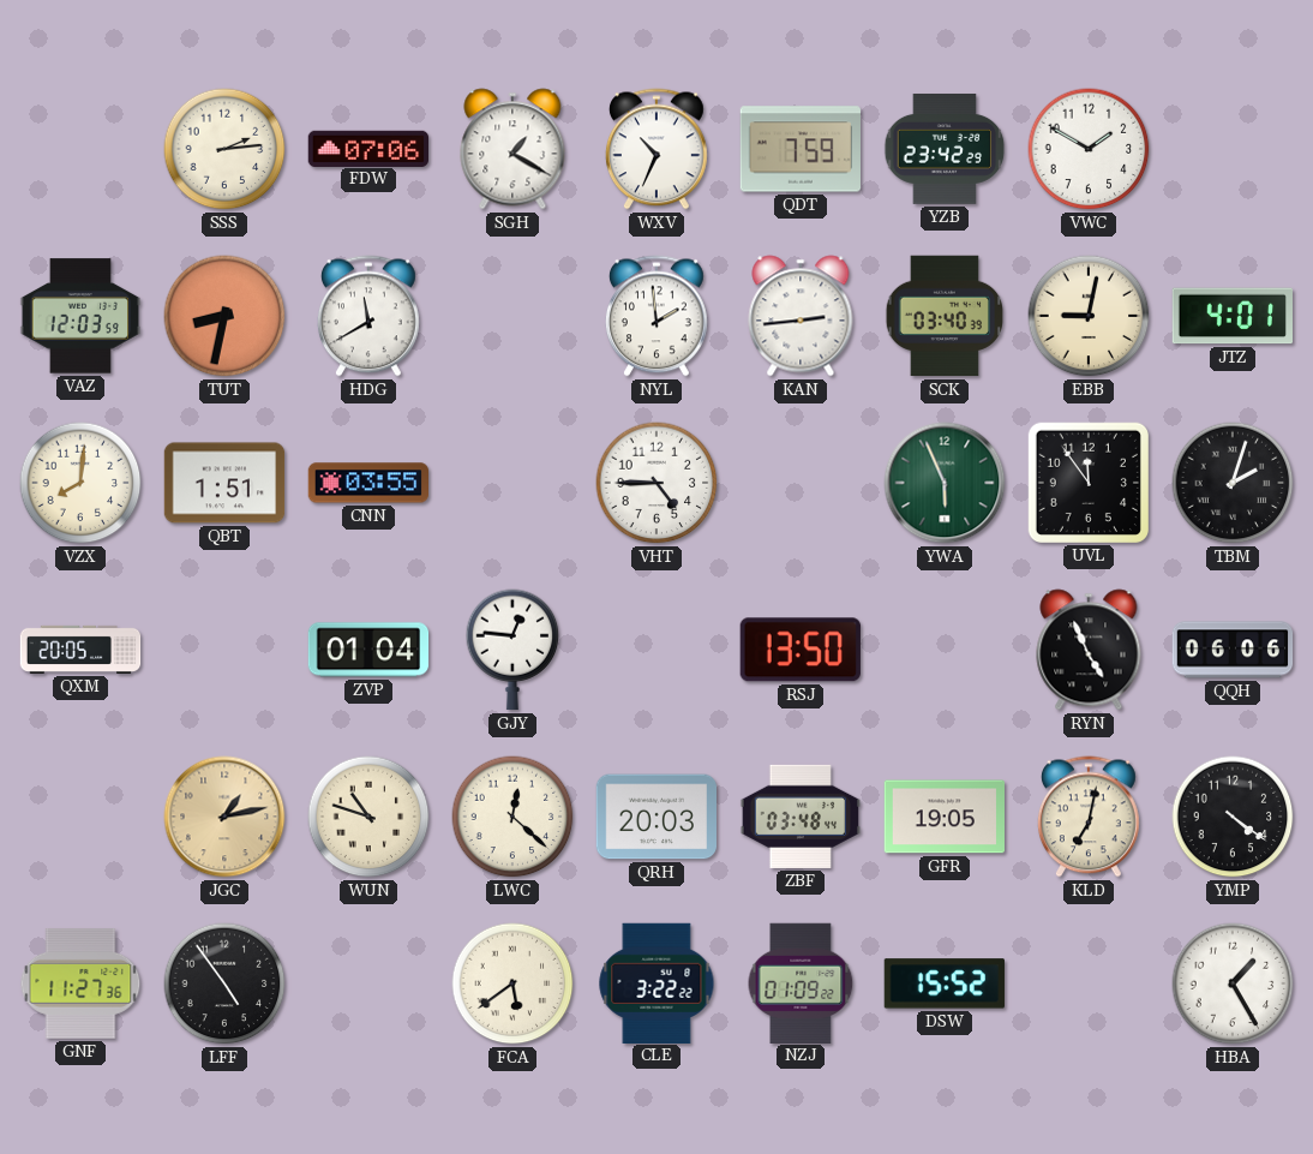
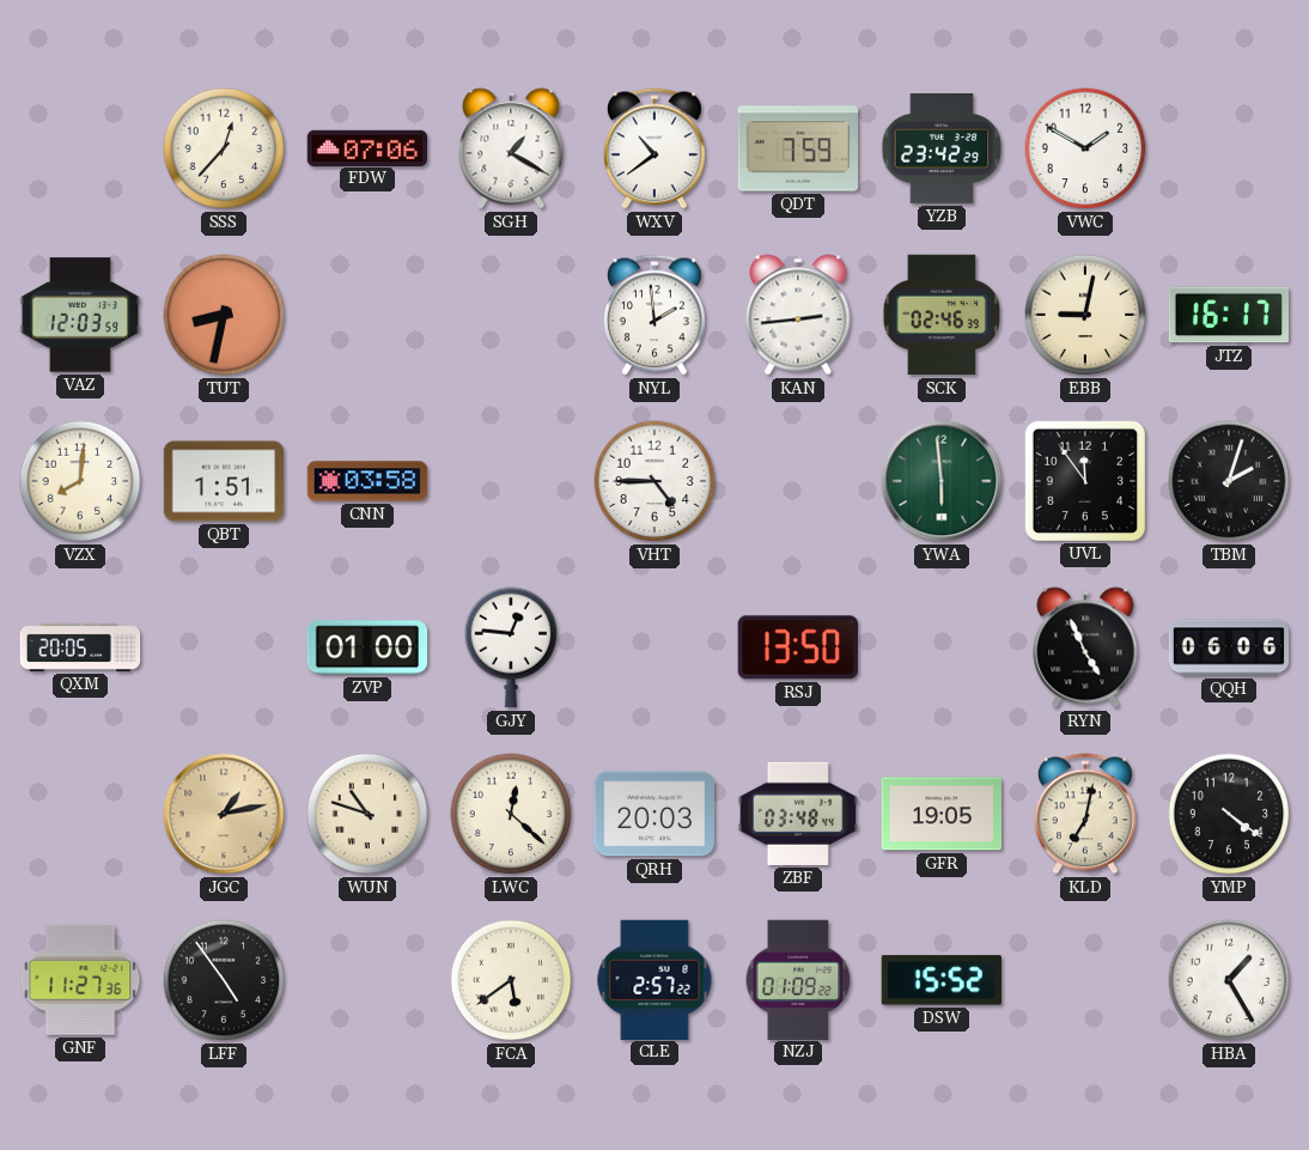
SSS: 2:14 -> 12:37 (224, 148)
WXV: 10:34 -> 10:39 (654, 148)
HDG: 11:40 -> none (368, 316)
SCK: 03:40 -> 02:46 (942, 315)
JTZ: 4:01 -> 16:17 (1228, 315)
CNN: 03:55 -> 03:58 (366, 481)
YWA: 5:56 -> 5:59 (942, 481)
ZVP: 01:04 -> 01:00 (367, 647)
CLE: 3:22 -> 2:57 (654, 979)
